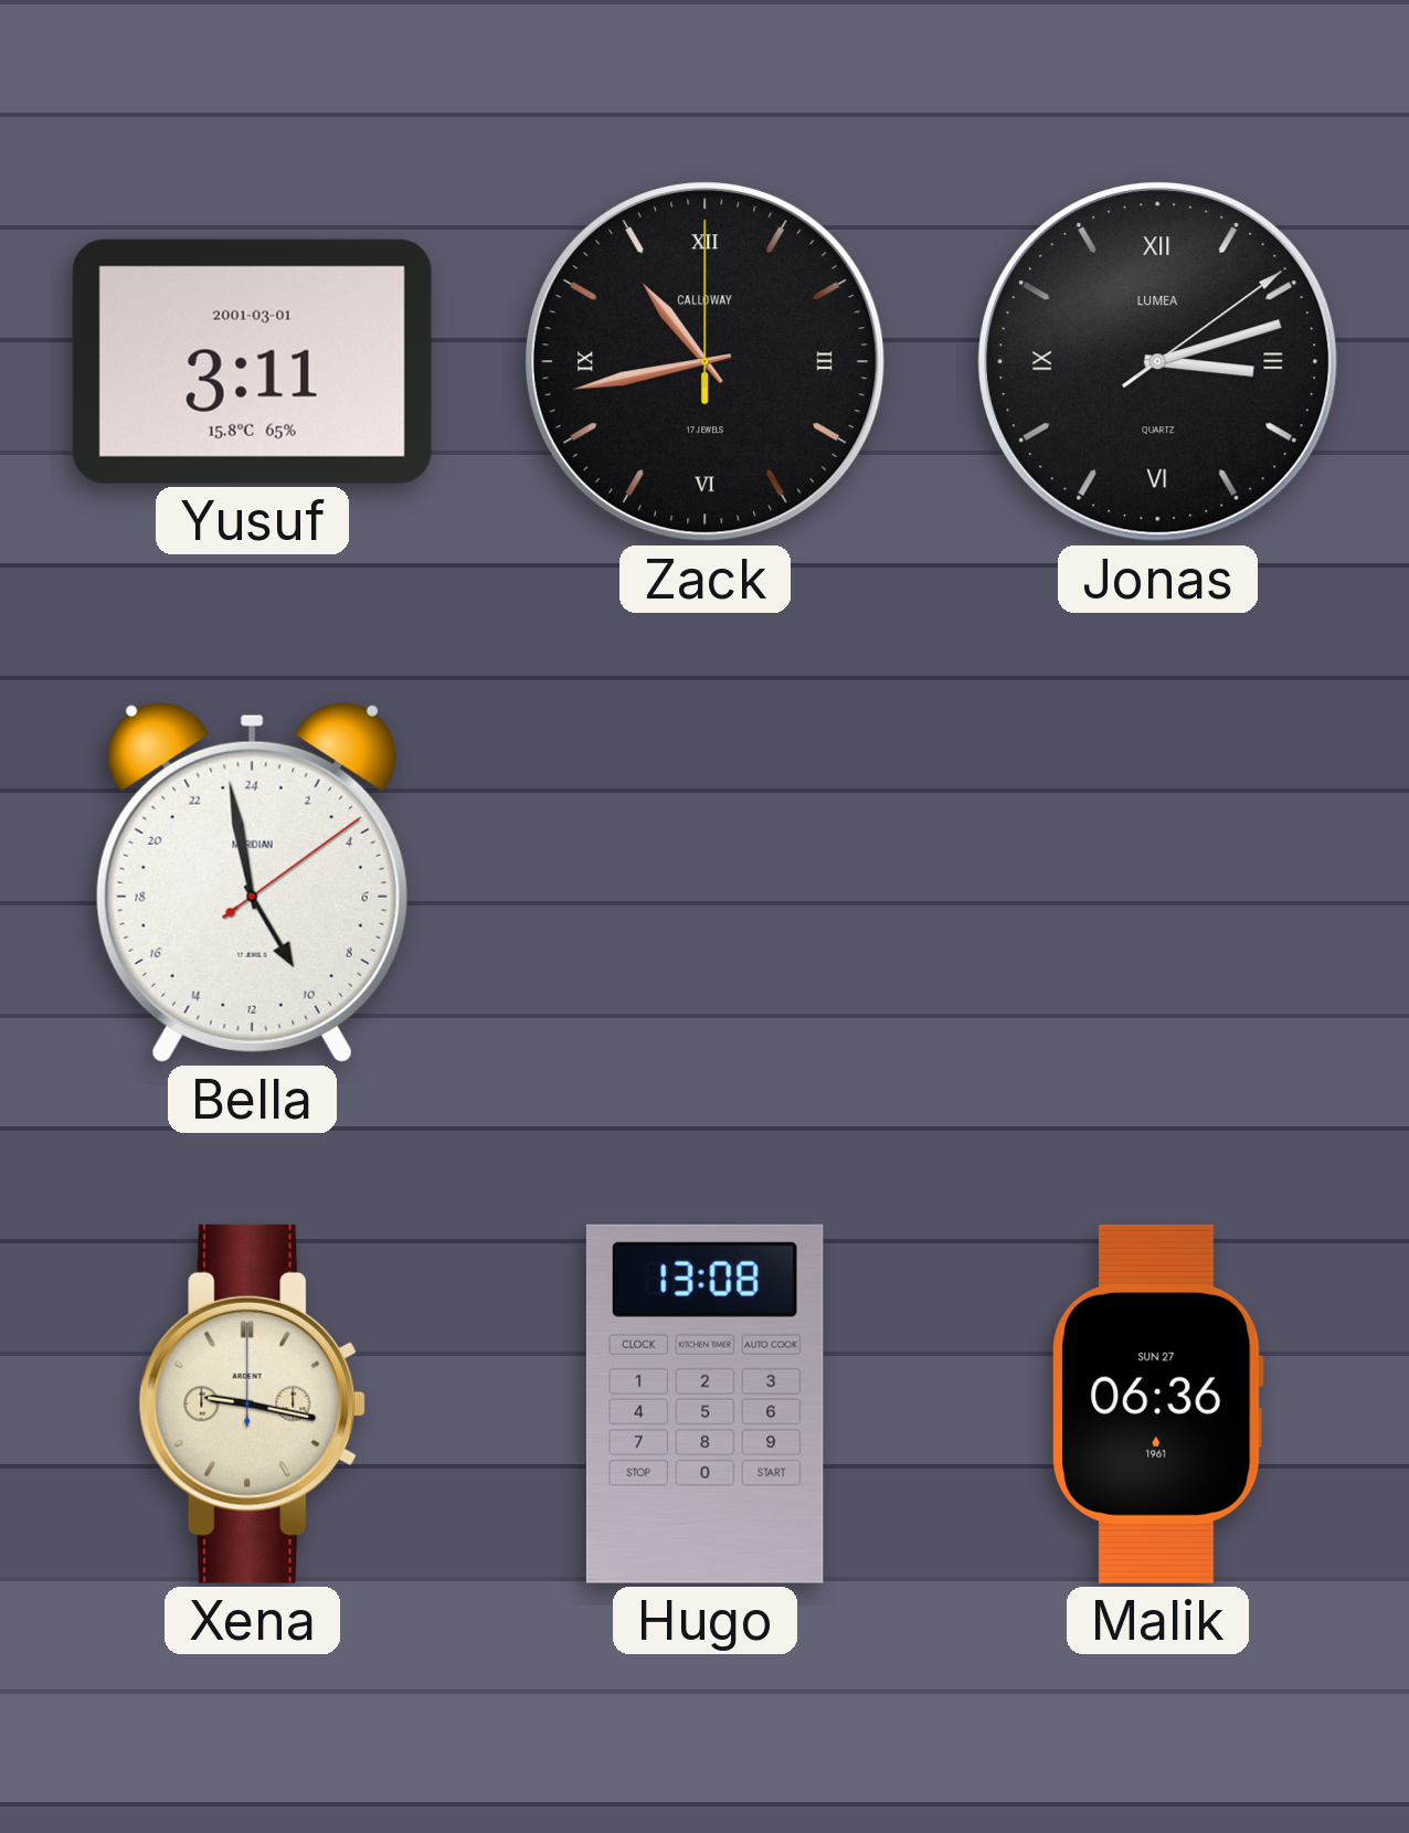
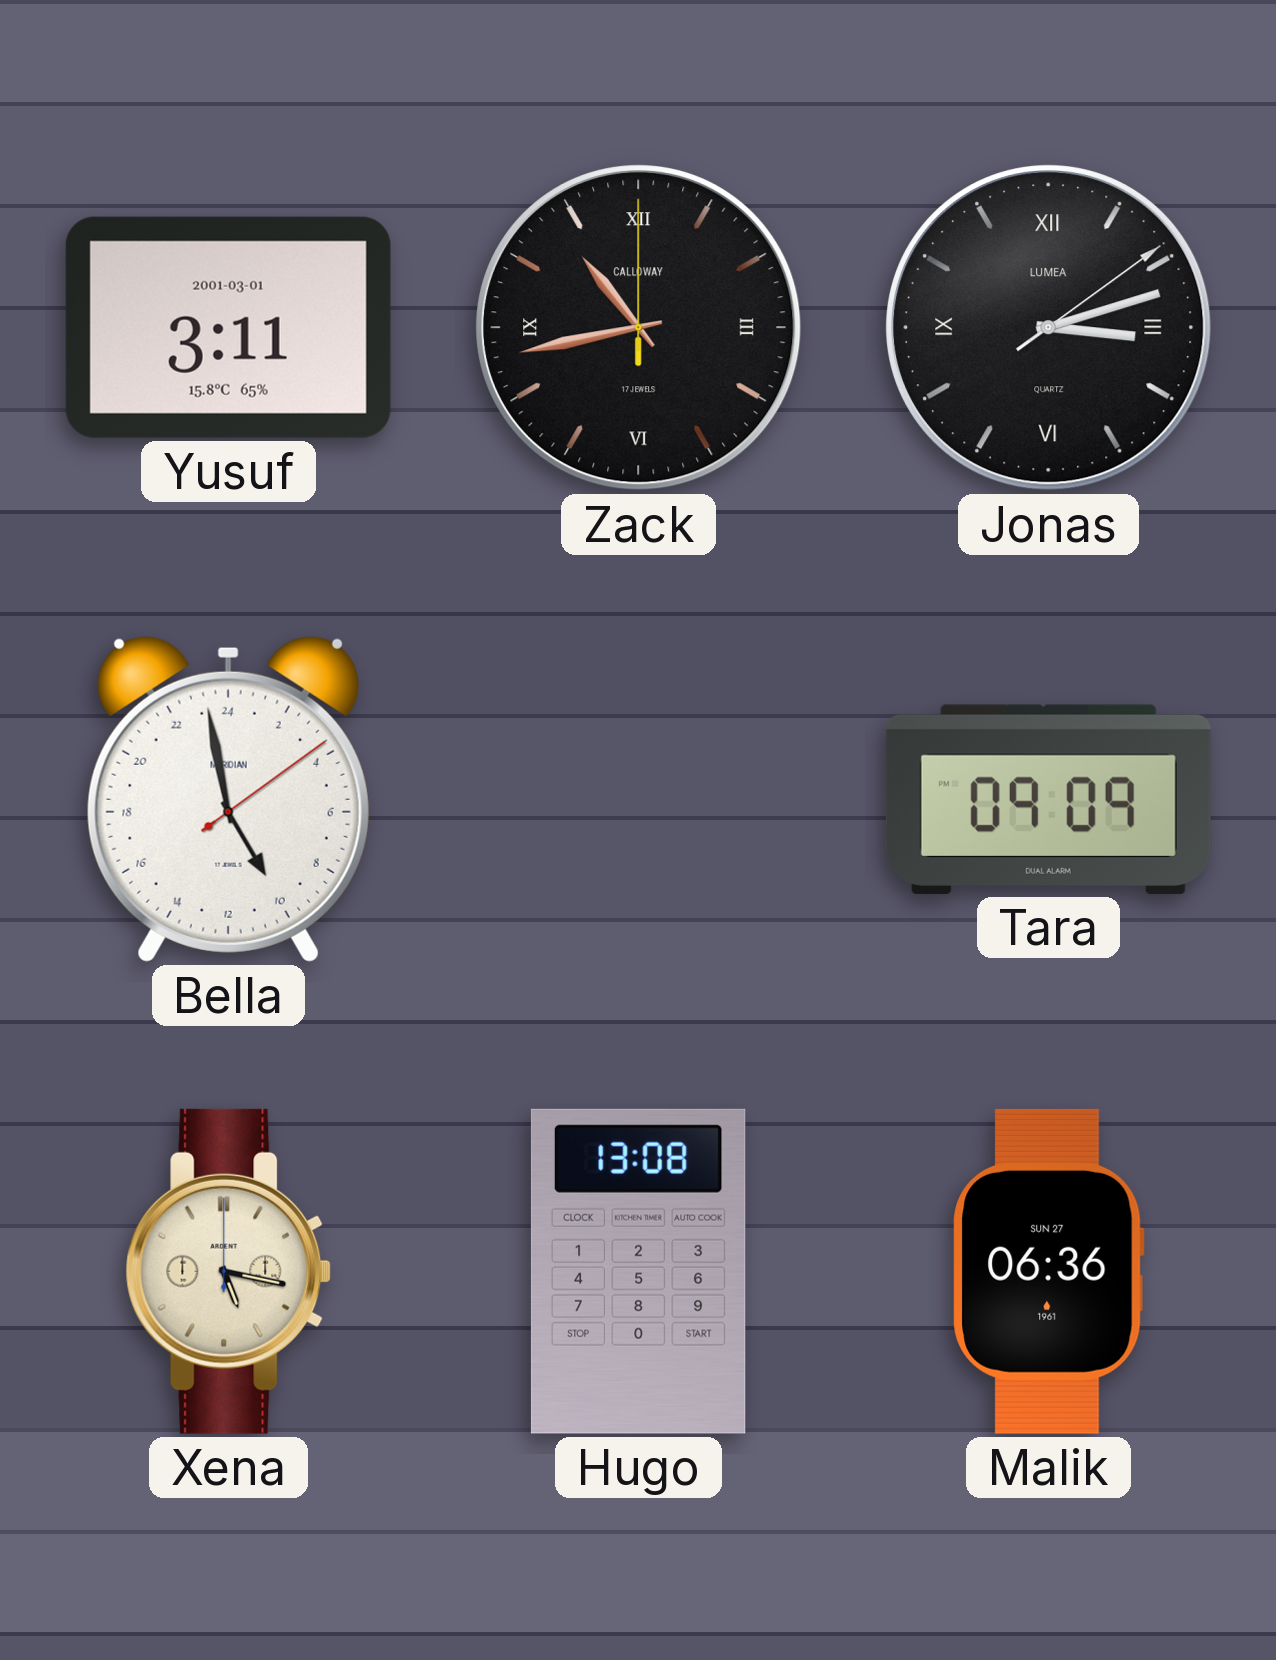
Tara: none -> 09:09 (1048, 799)
Xena: 9:17 -> 5:17 (229, 1271)
